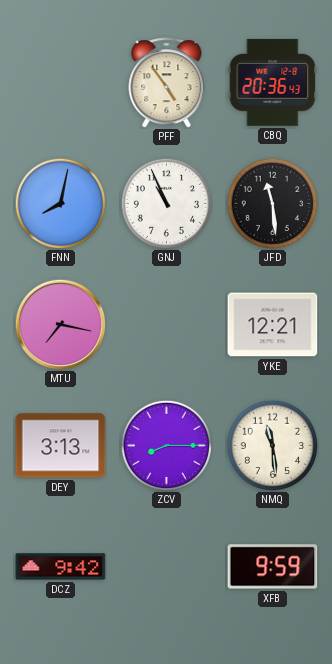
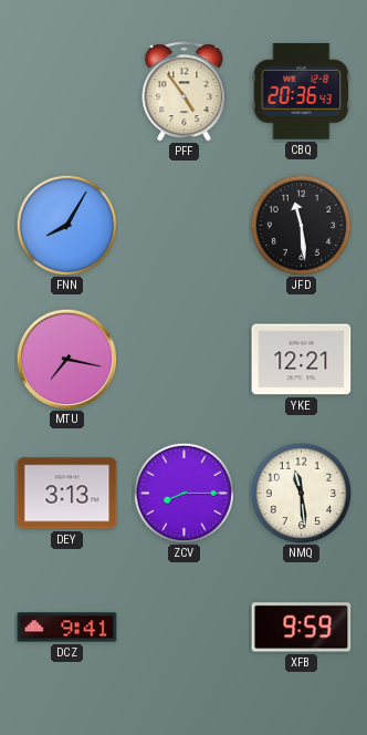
FNN: 8:02 -> 8:05 (66, 225)
GNJ: 10:56 -> none (166, 203)
DCZ: 9:42 -> 9:41 (67, 628)
